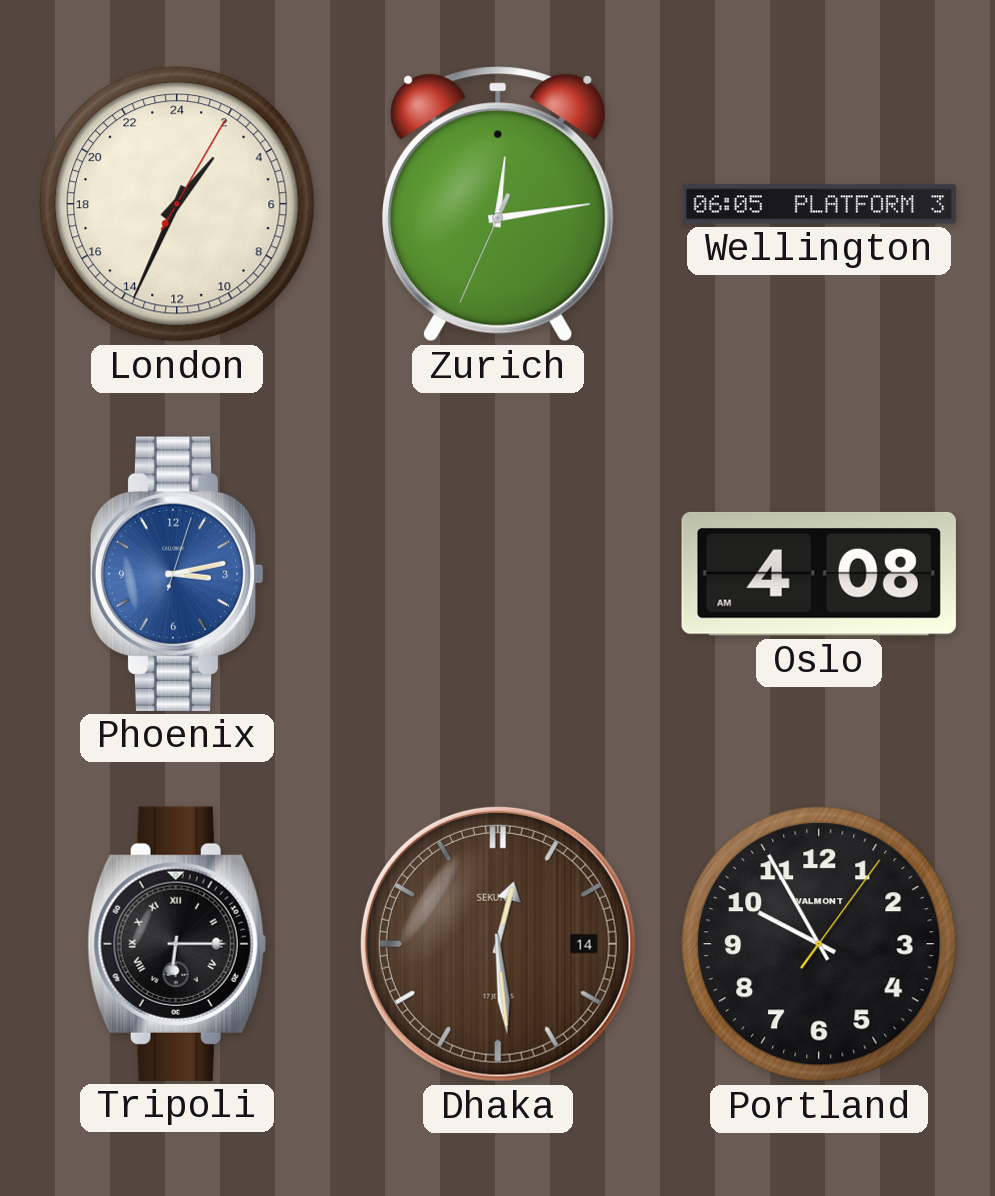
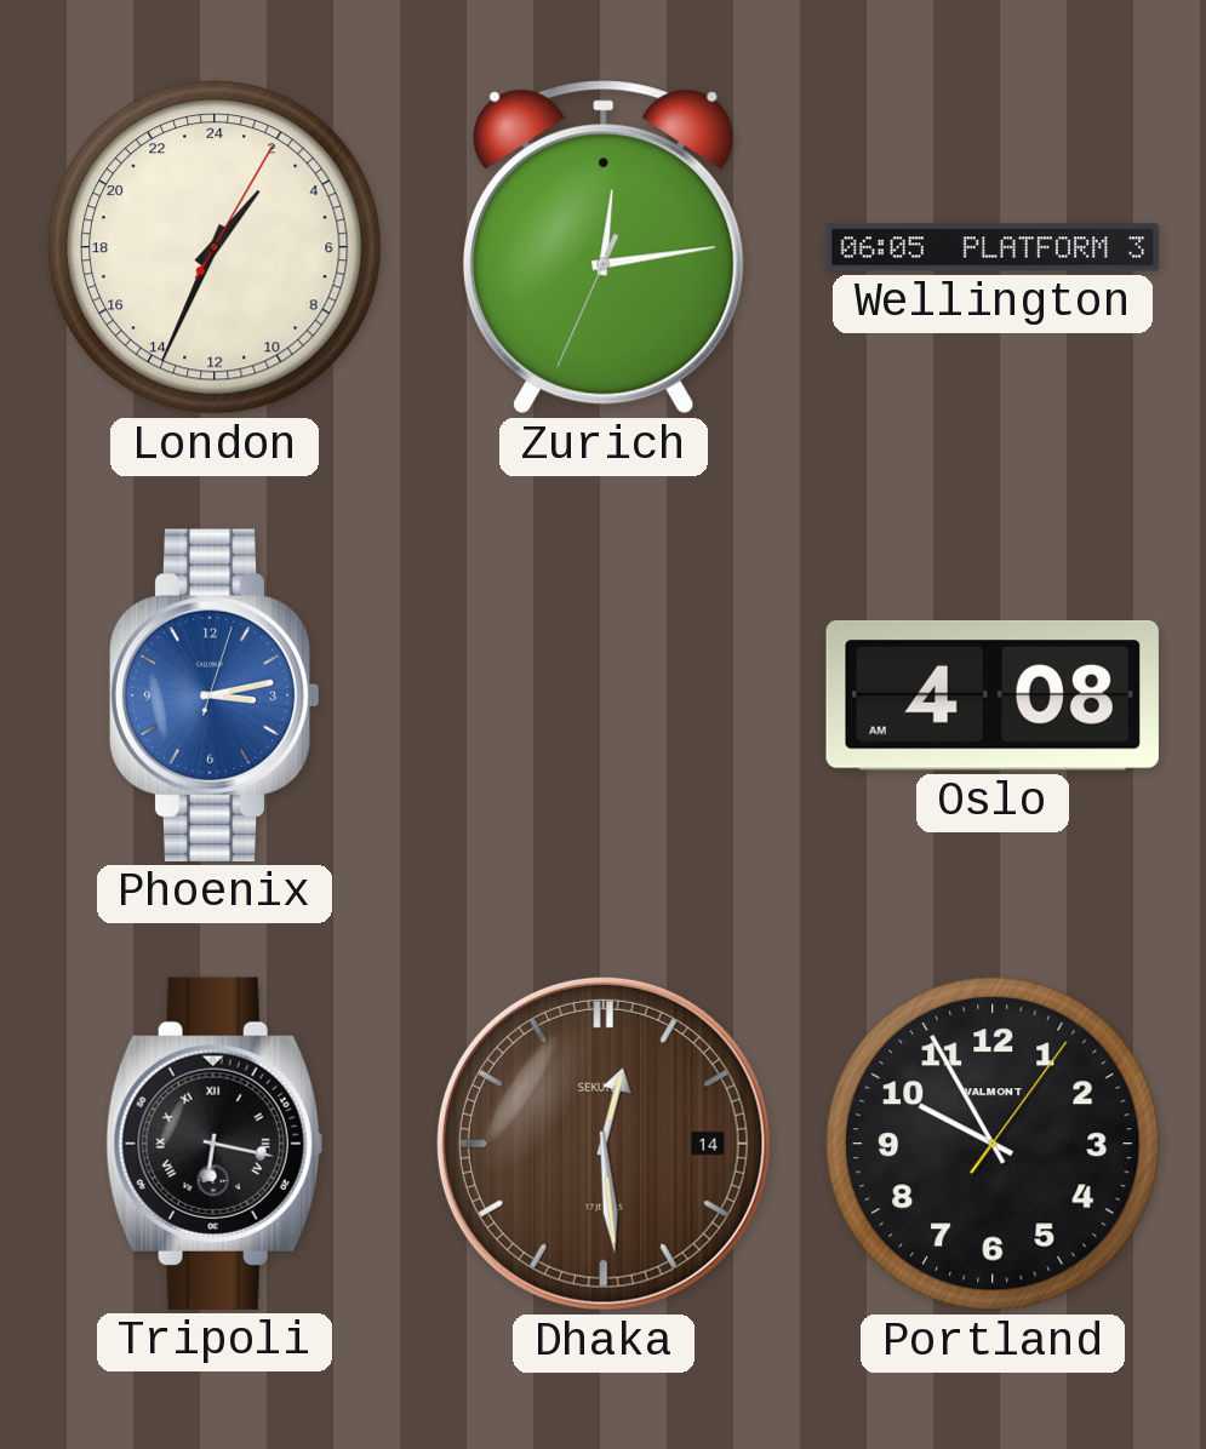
Tripoli: 6:15 -> 6:17 (215, 1144)
